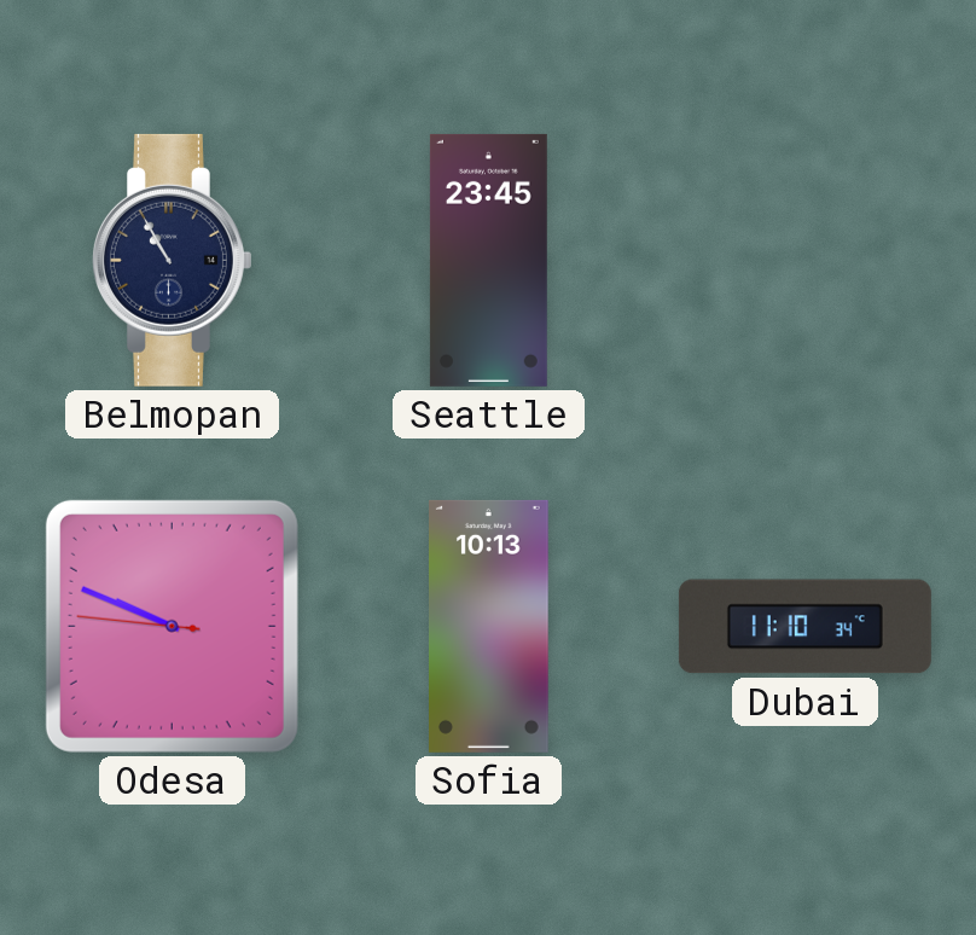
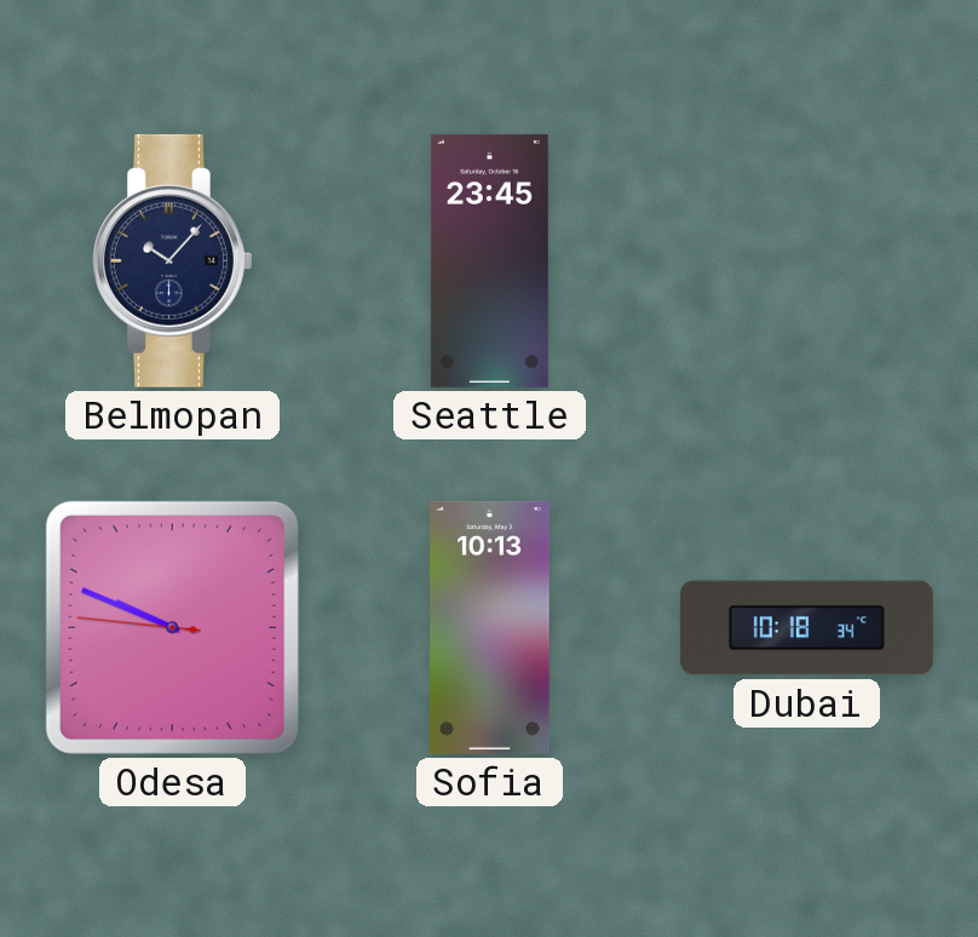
Belmopan: 10:55 -> 10:07 (172, 260)
Dubai: 11:10 -> 10:18 (806, 628)
